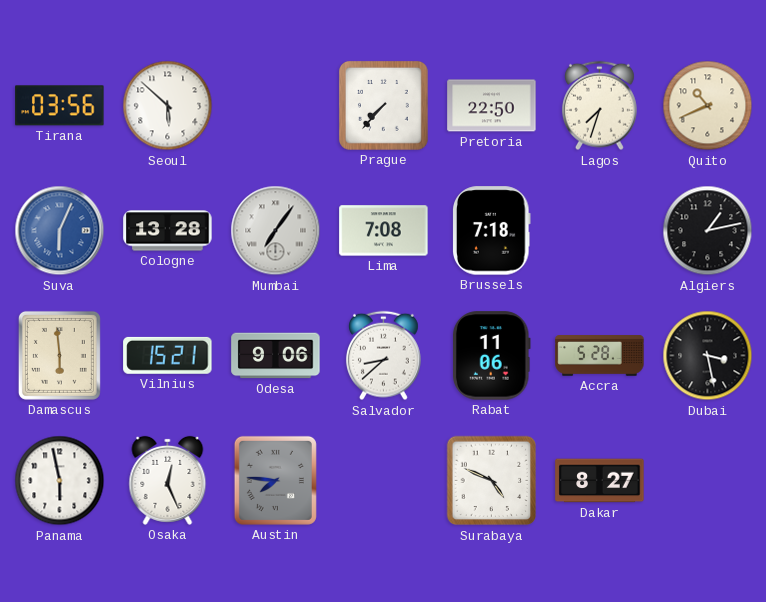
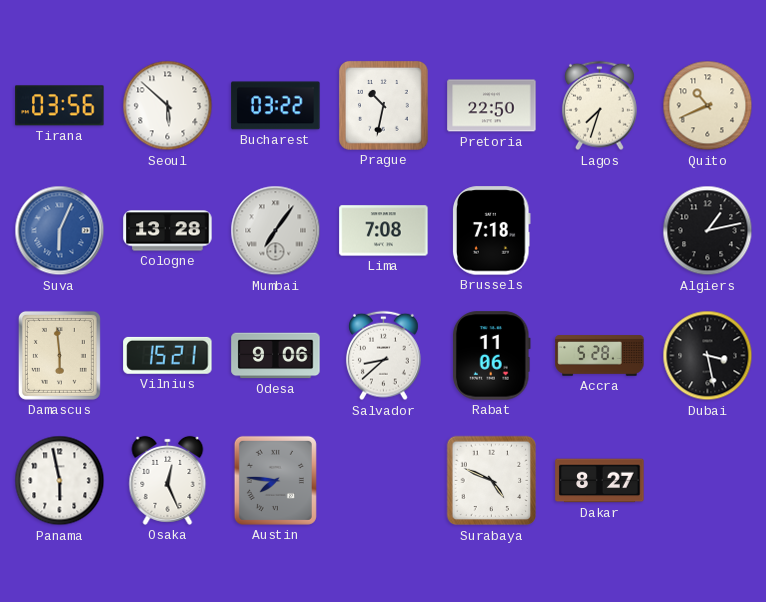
Bucharest: none -> 03:22 (276, 106)
Prague: 7:37 -> 10:32 (383, 105)
